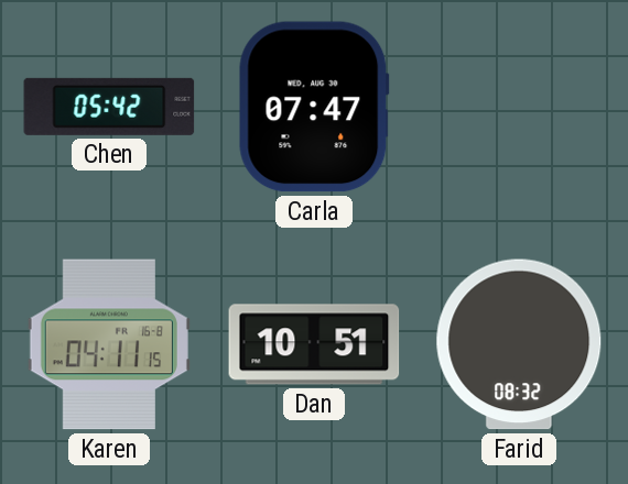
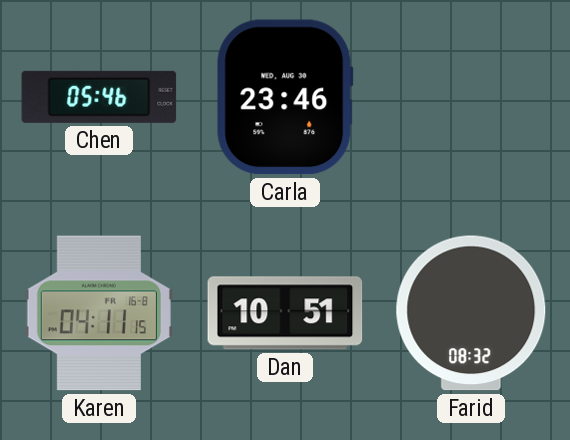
Chen: 05:42 -> 05:46 (99, 97)
Carla: 07:47 -> 23:46 (285, 97)
